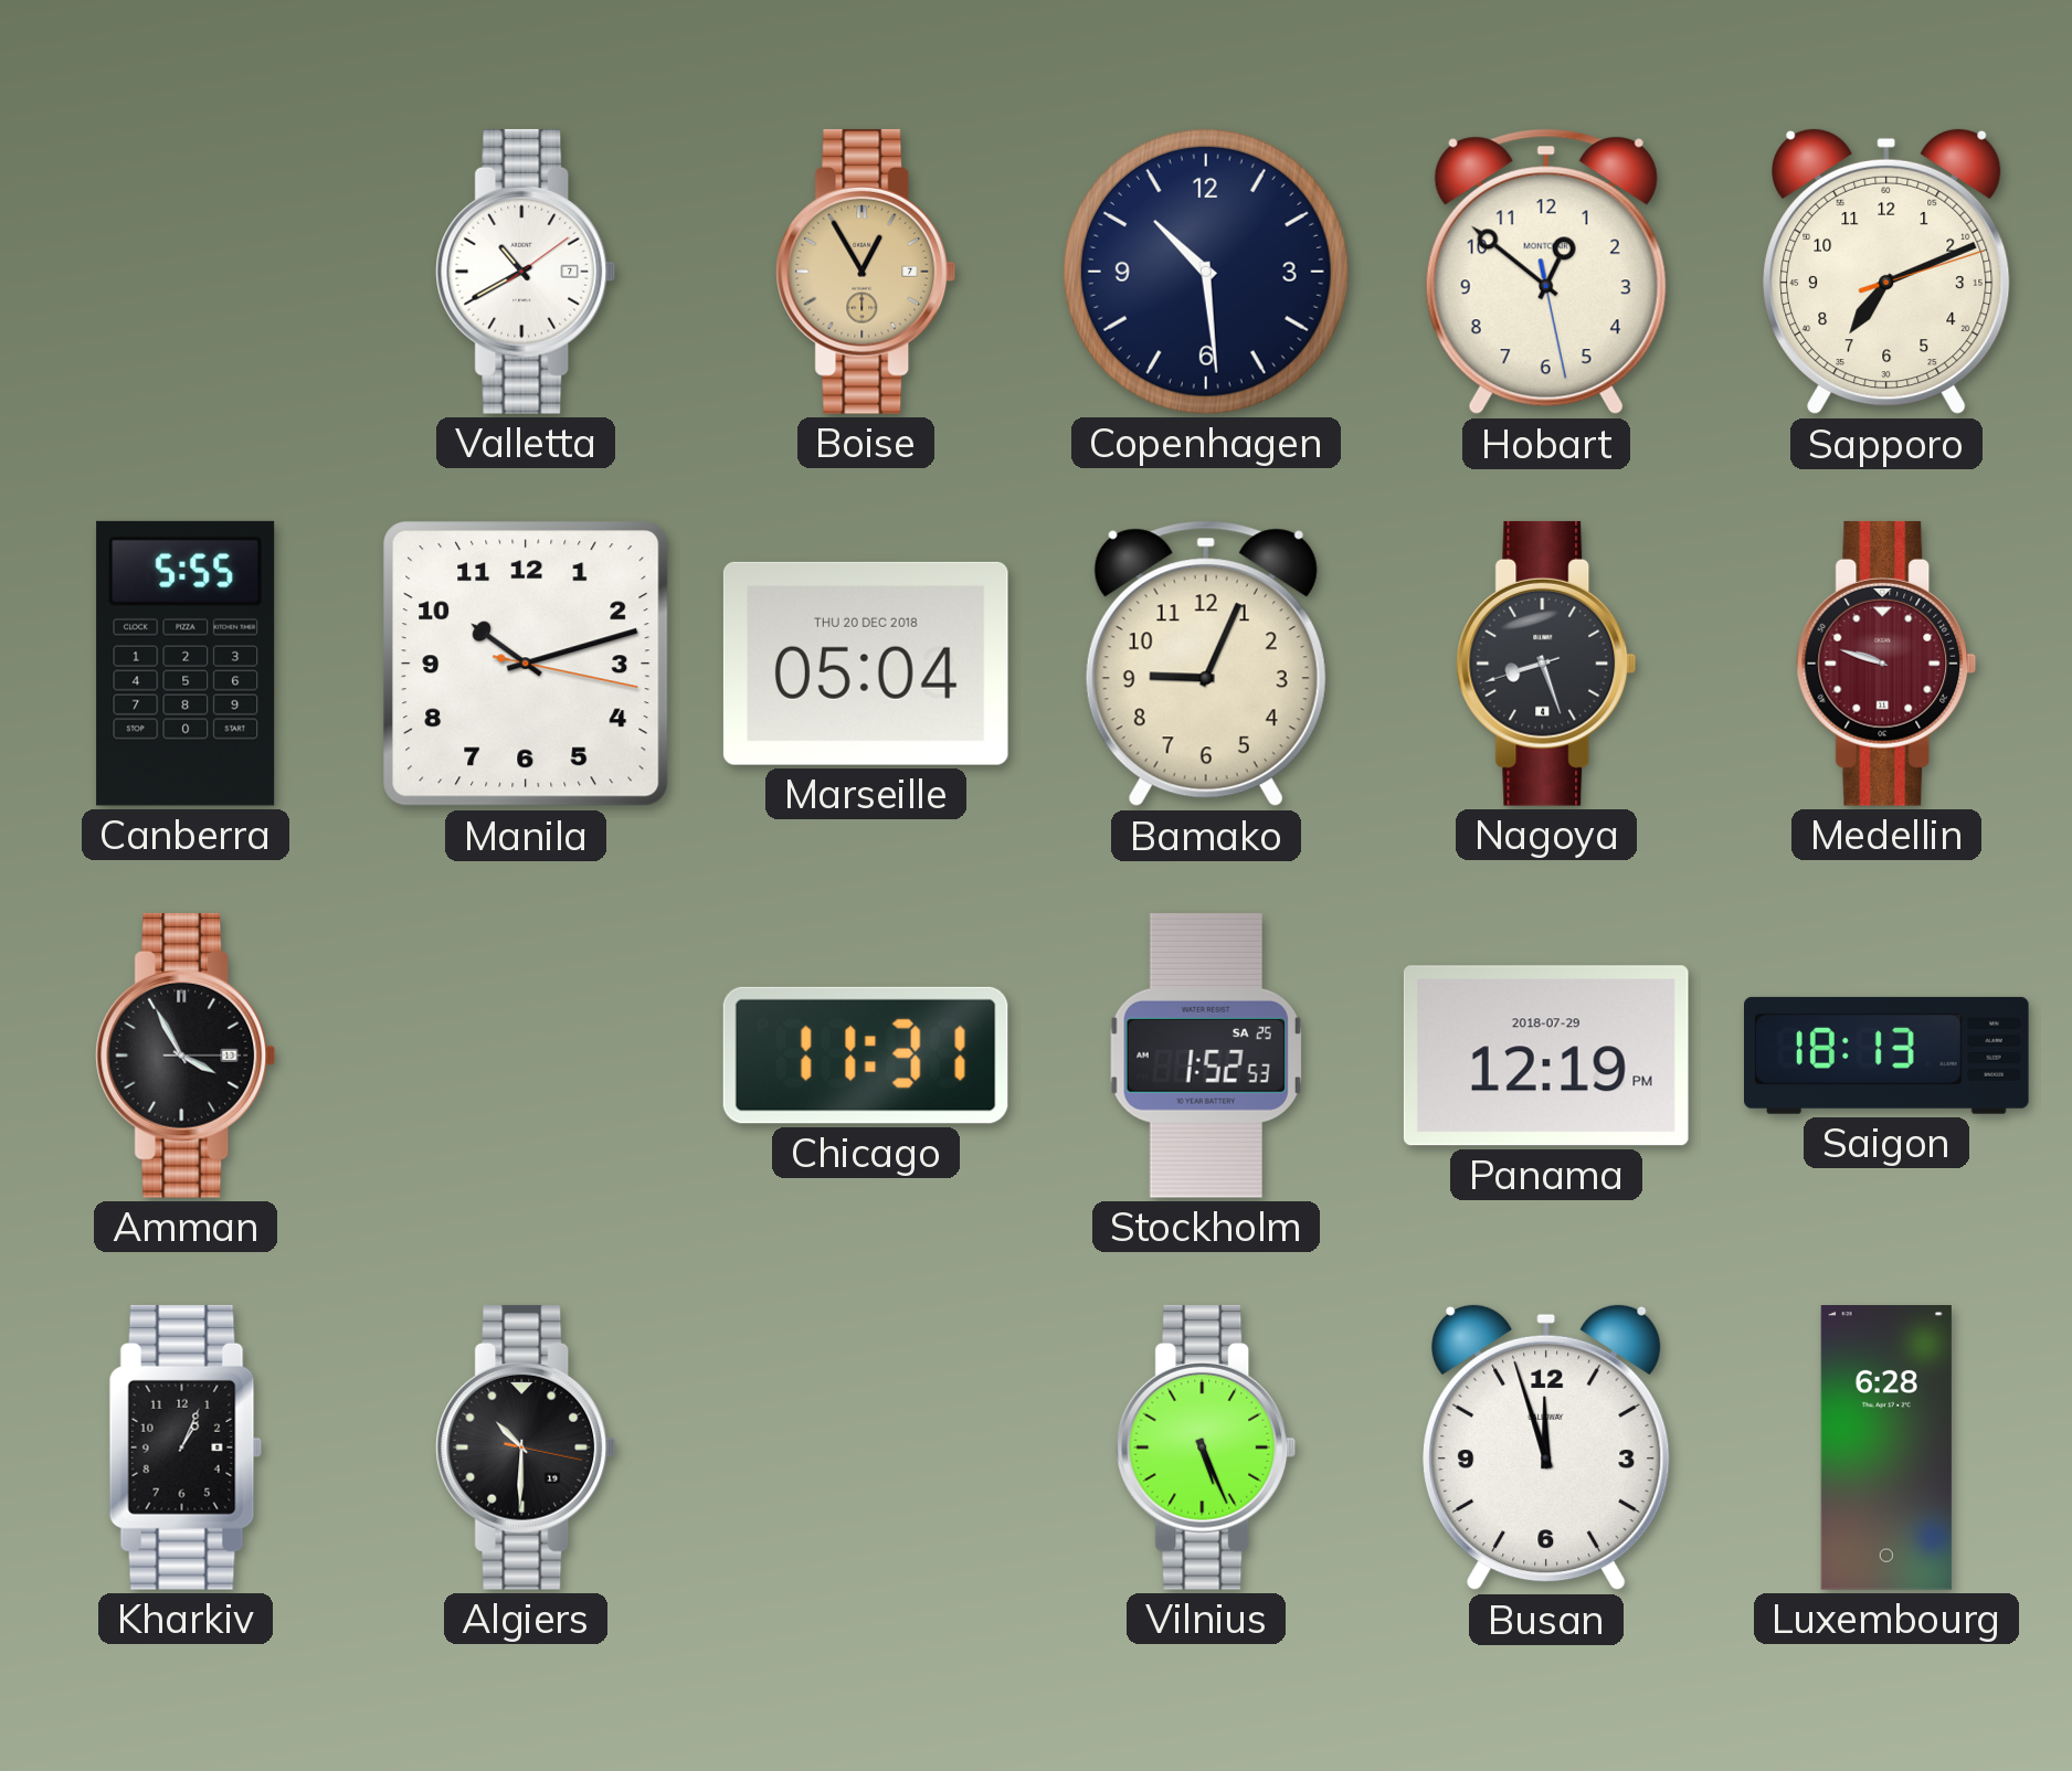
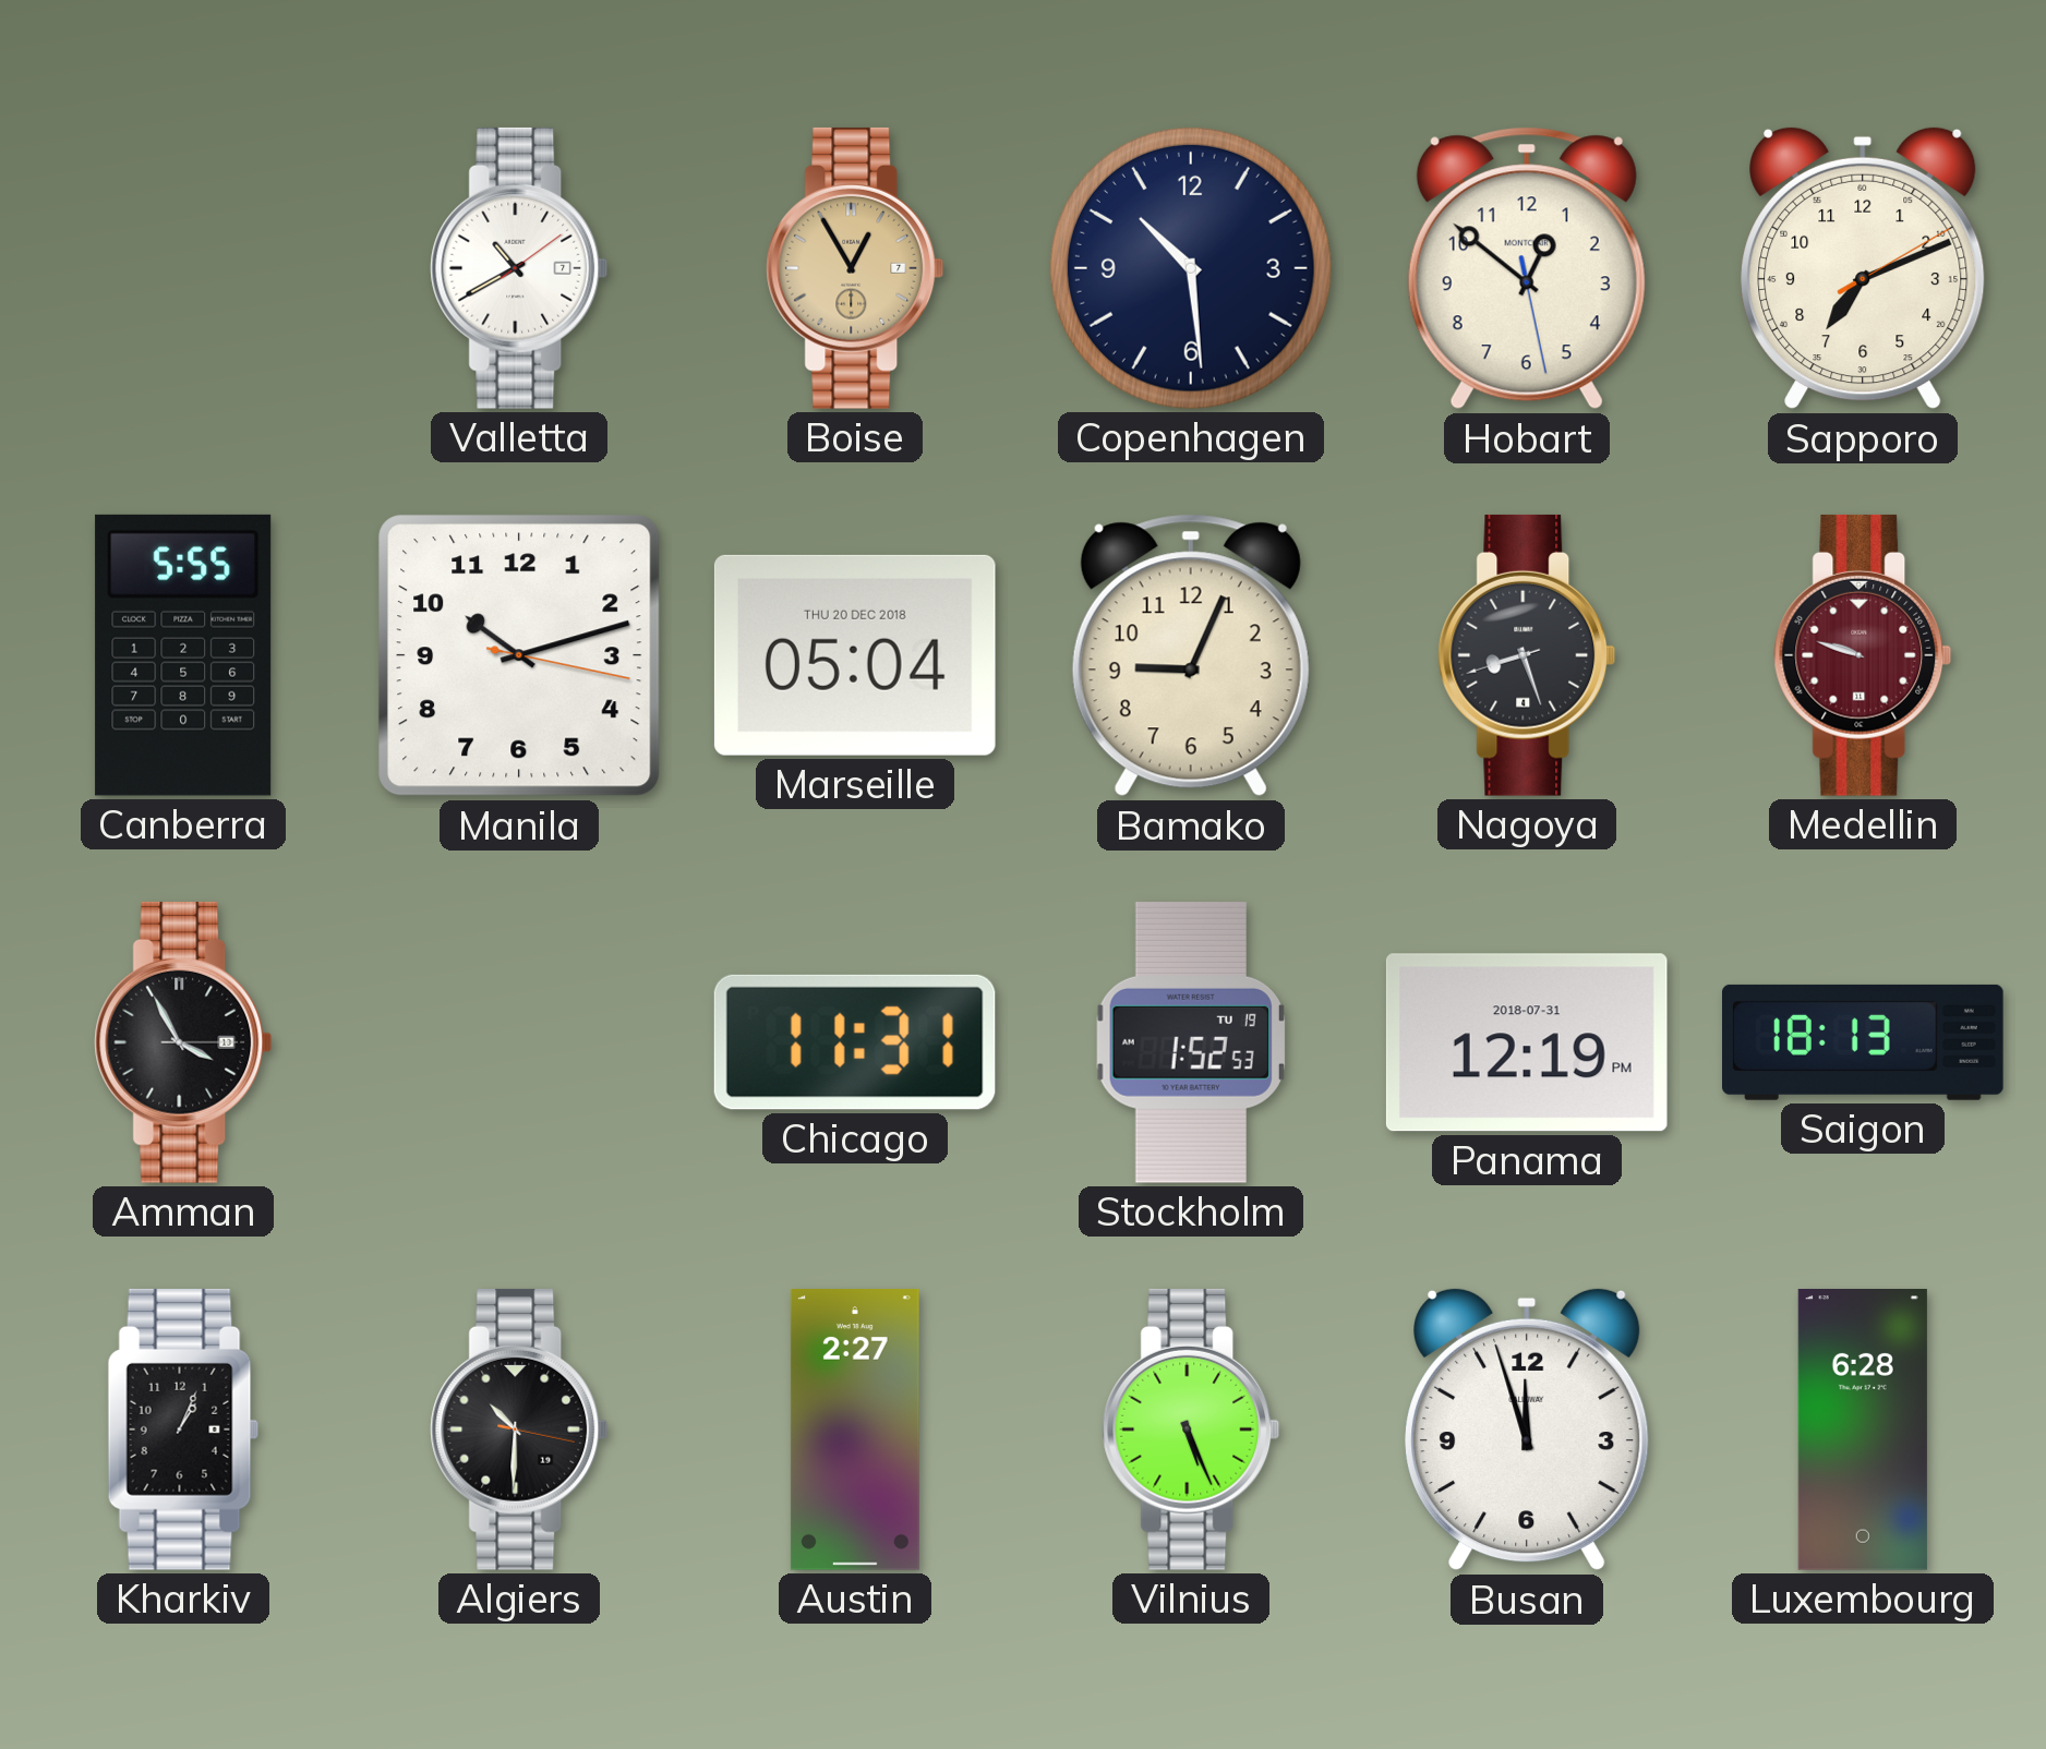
Sapporo: 7:11:12 -> 7:11:10 (1863, 268)
Stockholm date: SA 25 -> TU 19 (1191, 1042)
Panama date: 2018-07-29 -> 2018-07-31 (1527, 1042)
Austin: none -> 2:27 (855, 1431)
